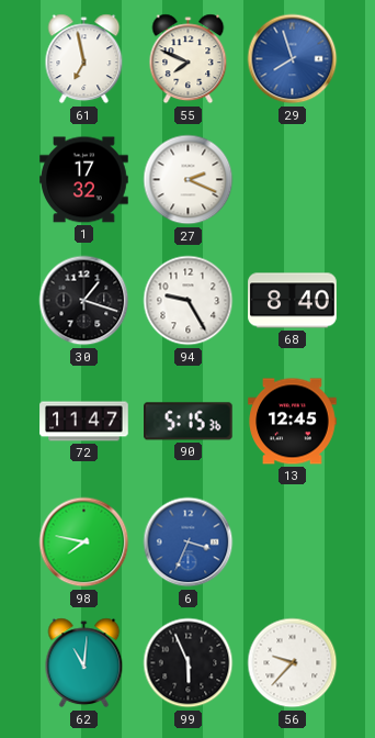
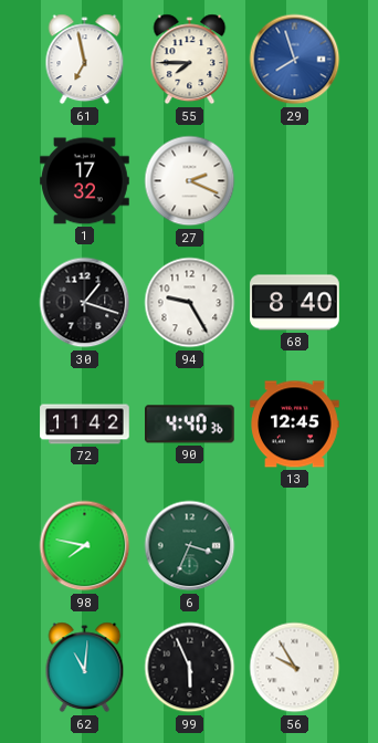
55: 7:49 -> 7:45 (190, 60)
72: 11:47 -> 11:42 (85, 425)
90: 5:15 -> 4:40 (190, 425)
6 dial: blue -> green (190, 546)
56: 9:37 -> 9:55 (295, 668)
